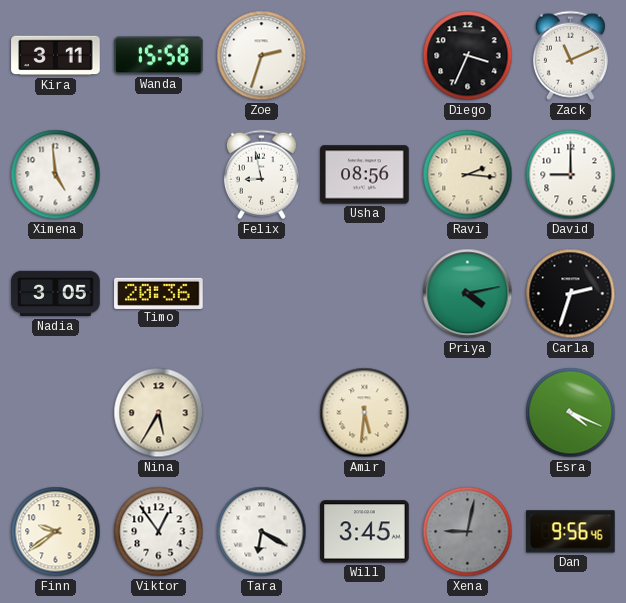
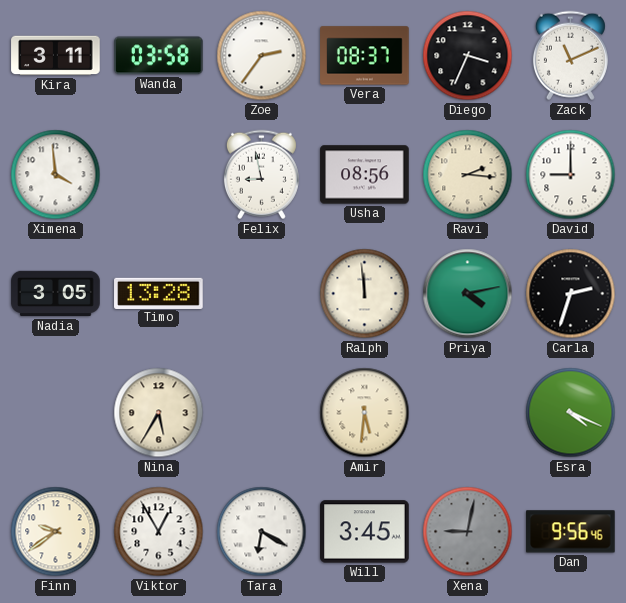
Wanda: 15:58 -> 03:58 (159, 56)
Zoe: 2:33 -> 2:36 (262, 56)
Vera: none -> 08:37 (365, 56)
Ximena: 4:59 -> 3:59 (56, 175)
Timo: 20:36 -> 13:28 (159, 293)
Ralph: none -> 11:59 (365, 294)
Viktor: 12:54 -> 12:55 (159, 532)
